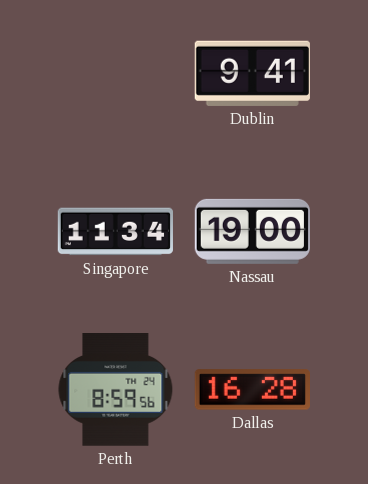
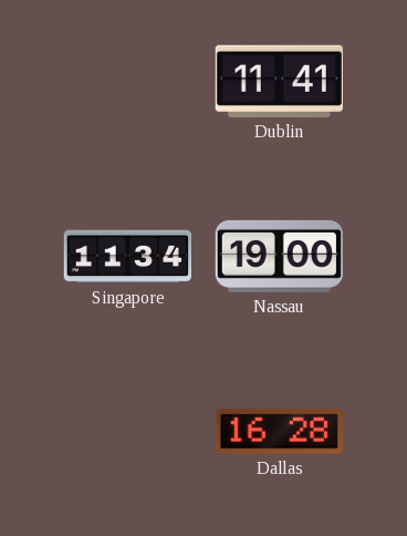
Dublin: 9:41 -> 11:41 (279, 81)
Perth: 8:59 -> none (116, 390)
